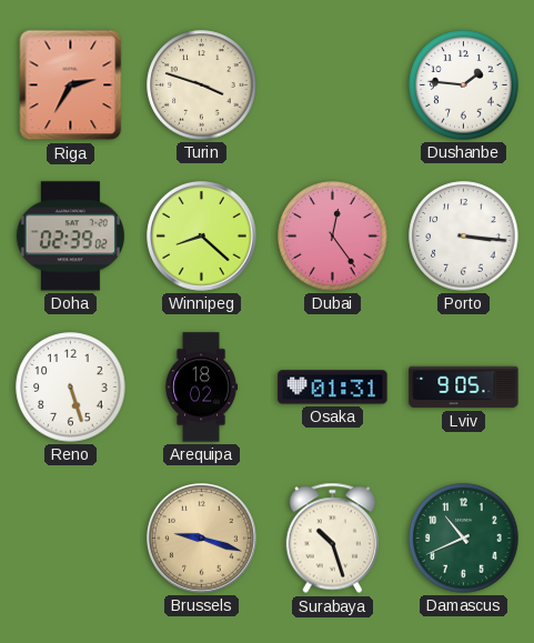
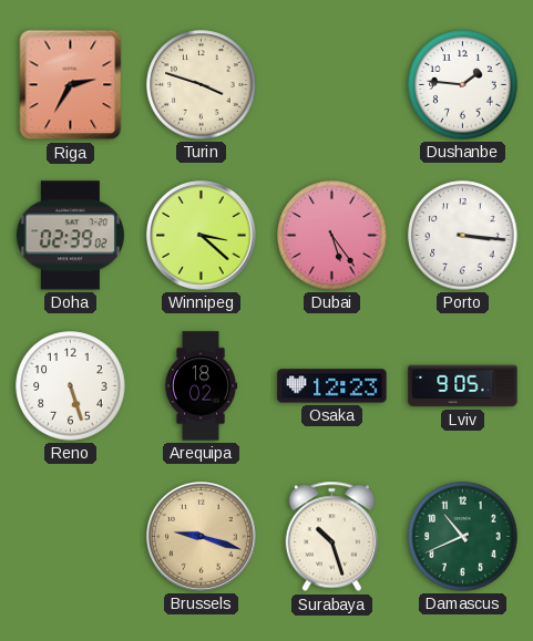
Winnipeg: 8:22 -> 3:22 (202, 236)
Dubai: 12:24 -> 5:24 (332, 236)
Osaka: 01:31 -> 12:23 (332, 386)
